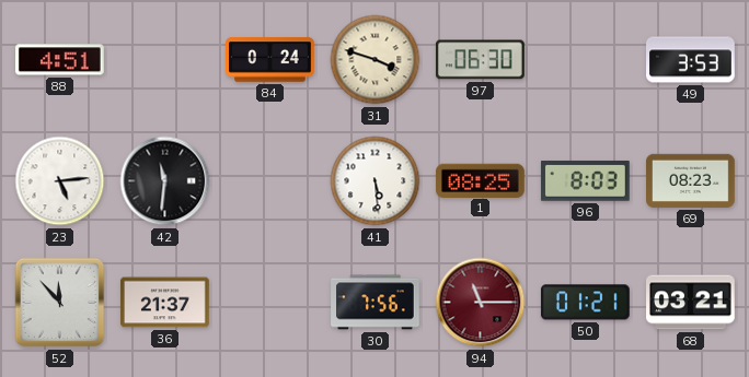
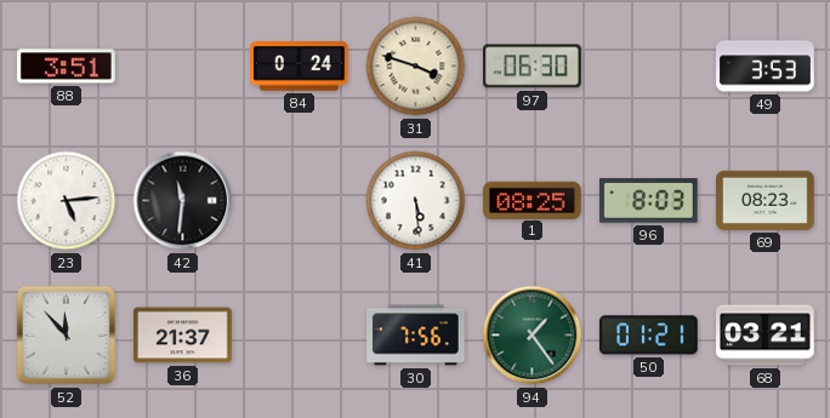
88: 4:51 -> 3:51 (67, 67)
94: 11:15 -> 1:24 (533, 336)
94 dial: burgundy -> green (533, 336)
